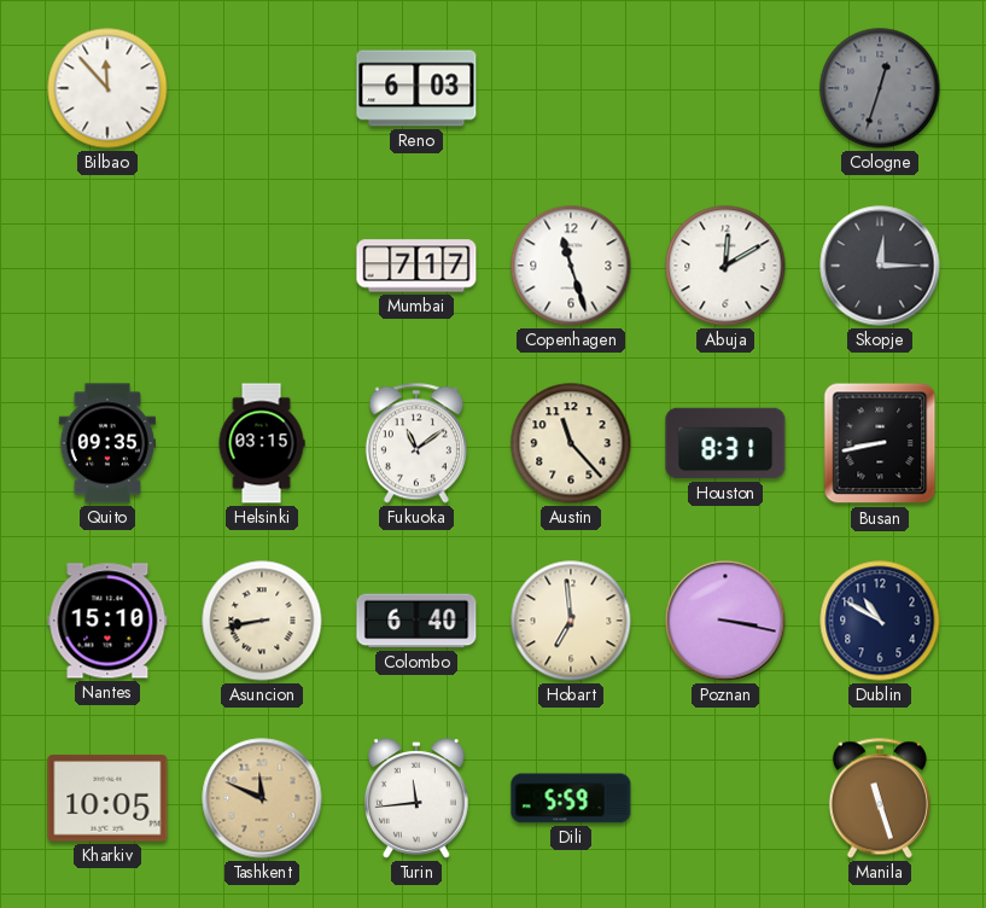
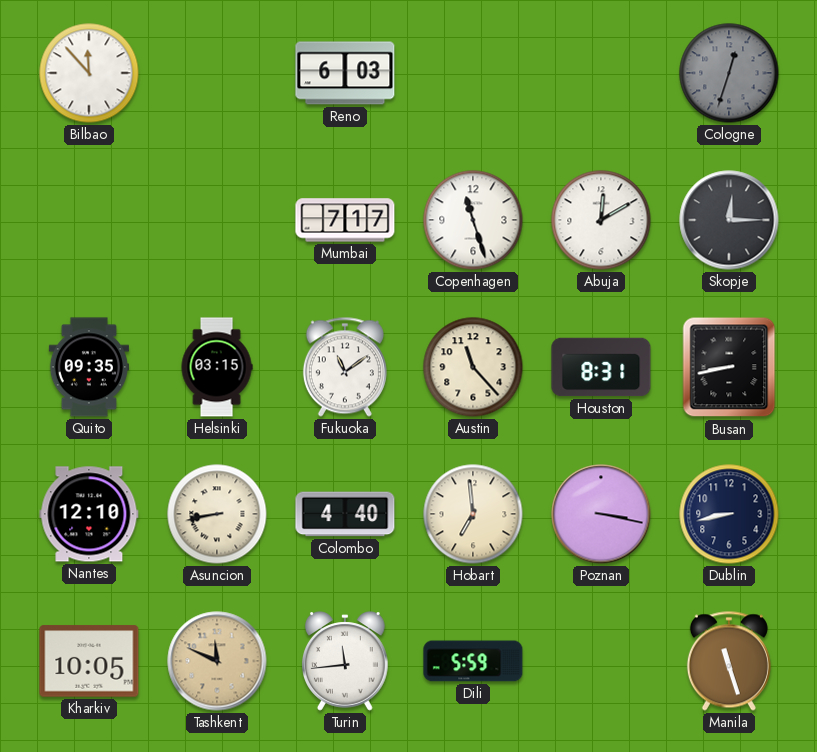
Nantes: 15:10 -> 12:10 (89, 514)
Colombo: 6:40 -> 4:40 (345, 514)
Dublin: 10:50 -> 8:43 (729, 514)
